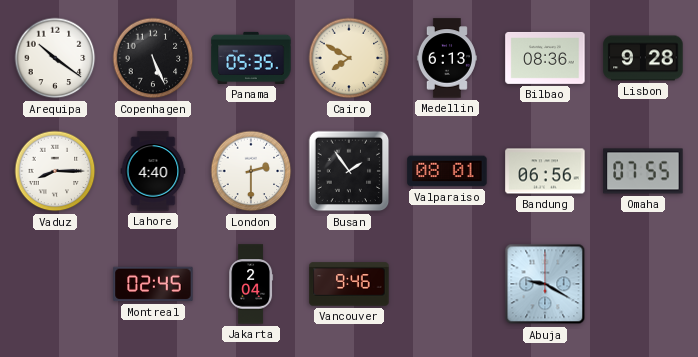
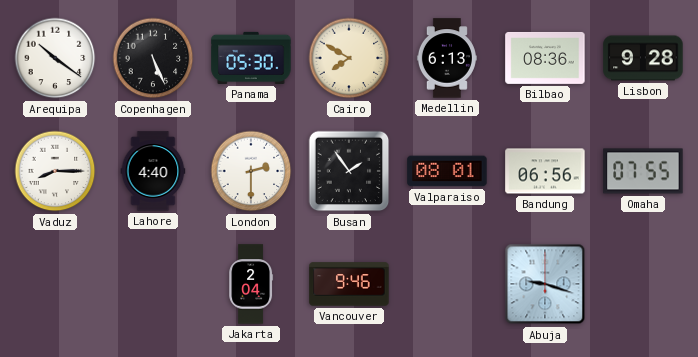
Panama: 05:35 -> 05:30 (251, 58)
Montreal: 02:45 -> none (153, 284)
Abuja: 9:20 -> 9:18 (545, 284)
